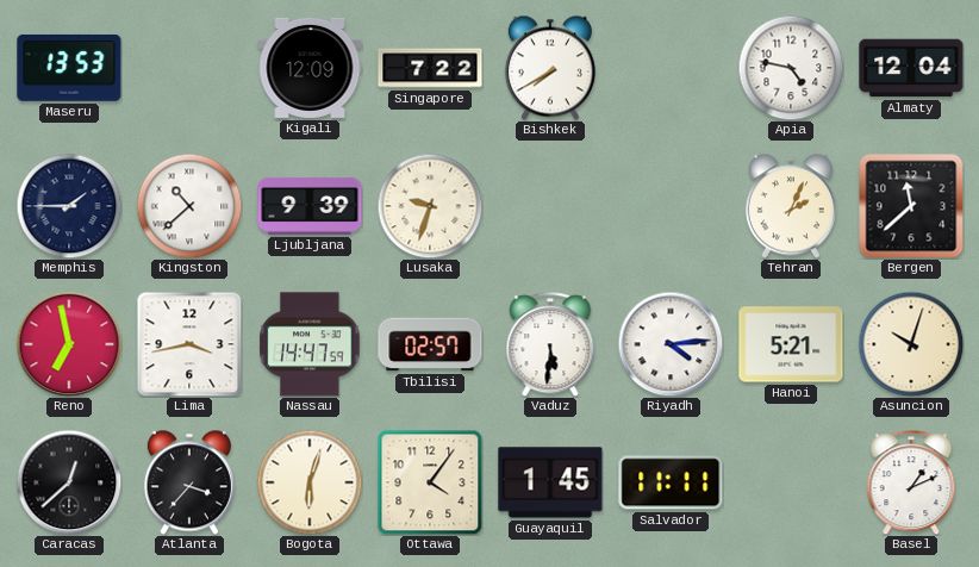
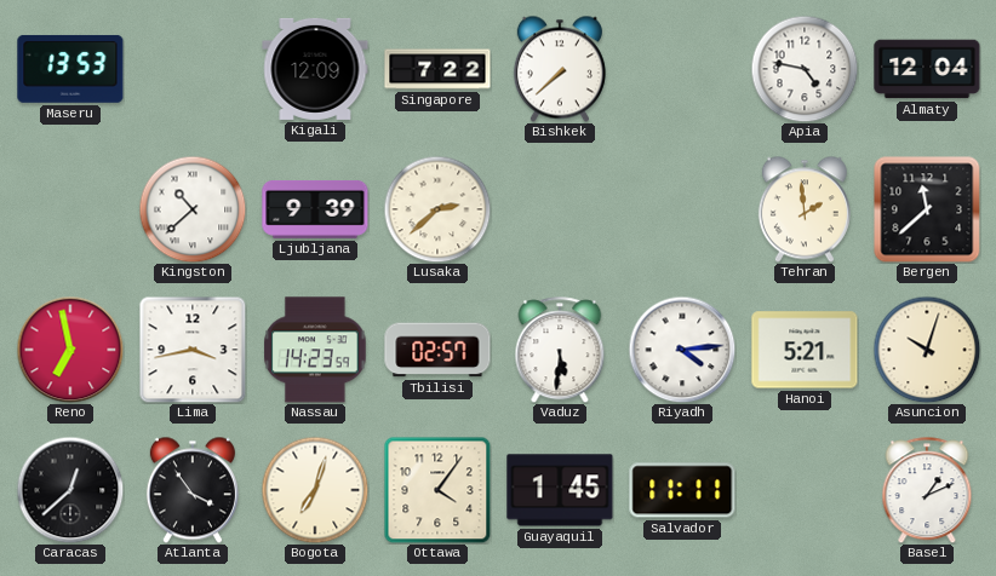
Bishkek: 7:40 -> 7:38 (560, 69)
Memphis: 1:45 -> none (69, 206)
Lusaka: 9:33 -> 2:38 (437, 209)
Tehran: 2:04 -> 1:59 (805, 209)
Nassau: 14:47 -> 14:23 (315, 350)
Atlanta: 3:37 -> 3:54 (193, 490)
Bogota: 6:03 -> 7:03 (315, 490)
